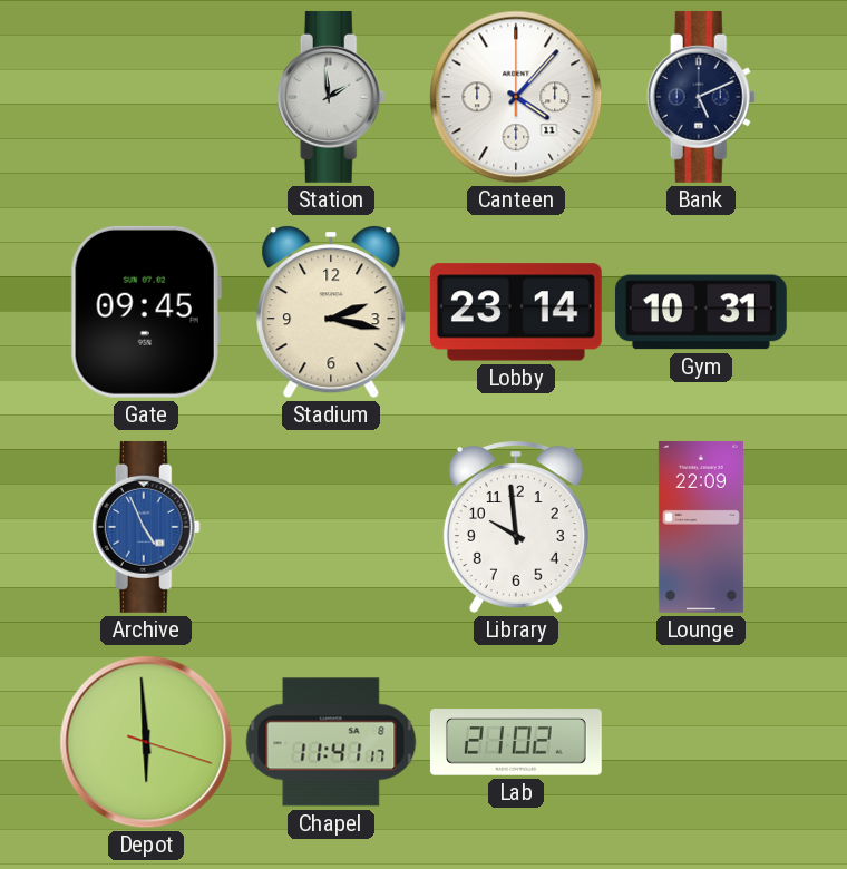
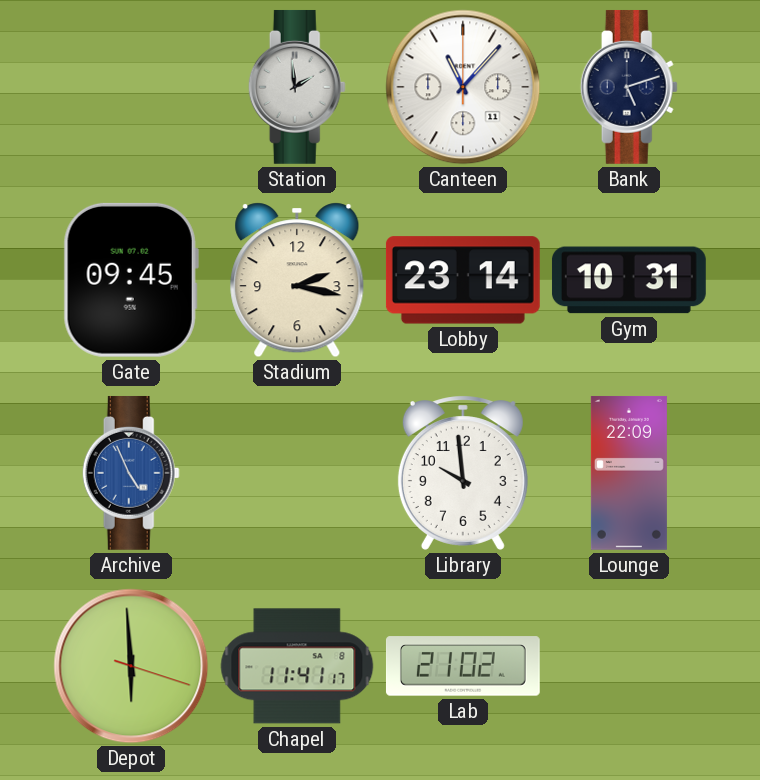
Canteen: 4:07 -> 11:07 (463, 87)
Bank: 5:11 -> 5:12 (629, 87)
